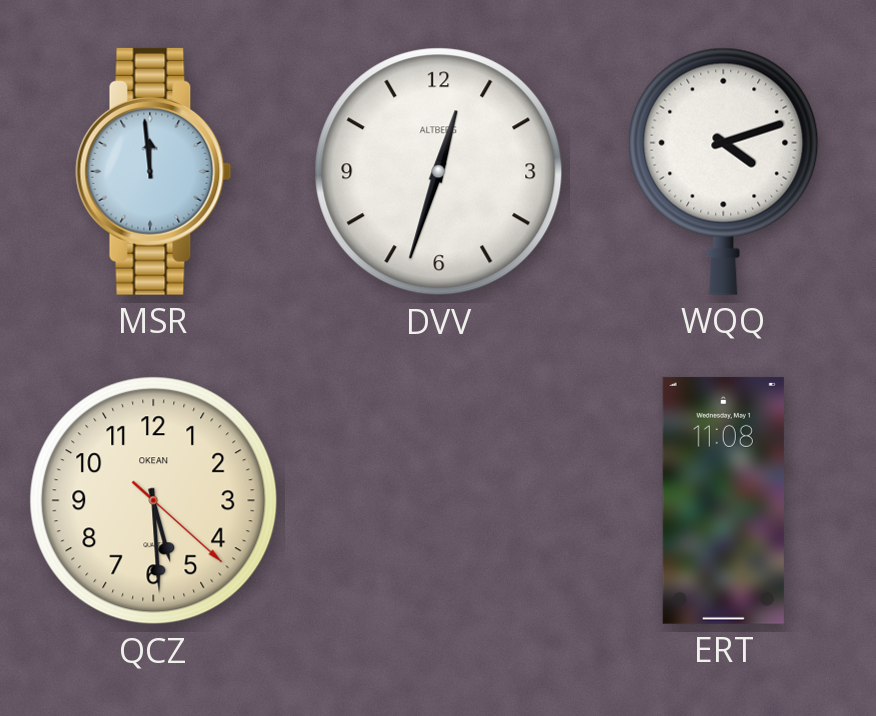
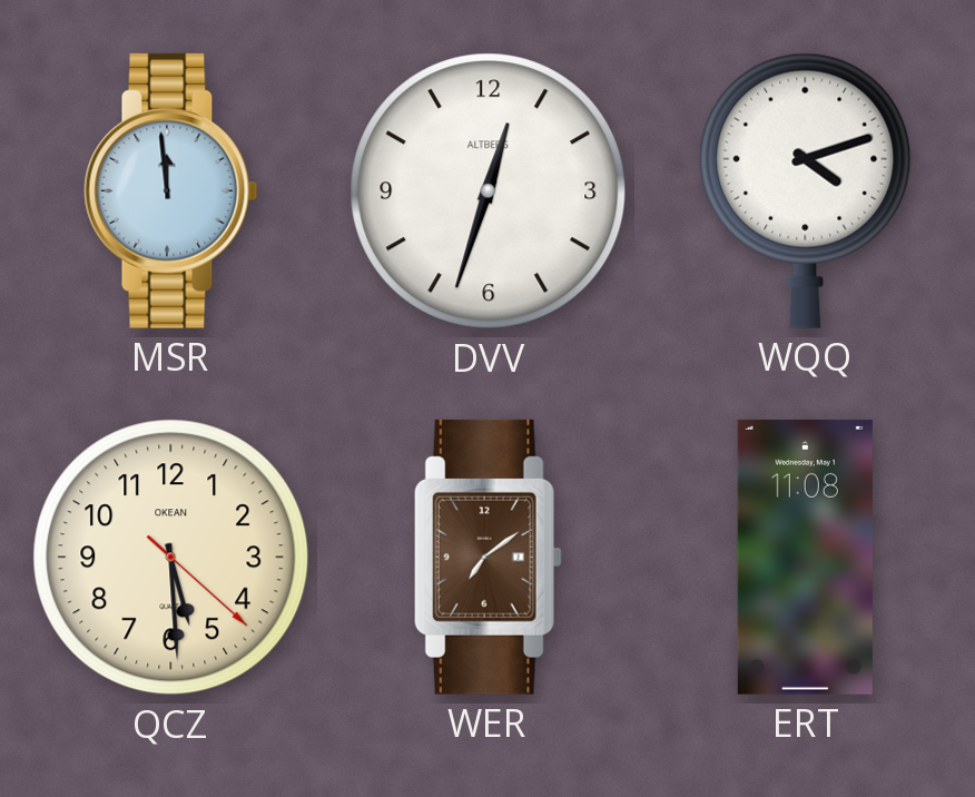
WER: none -> 7:09 (487, 557)
